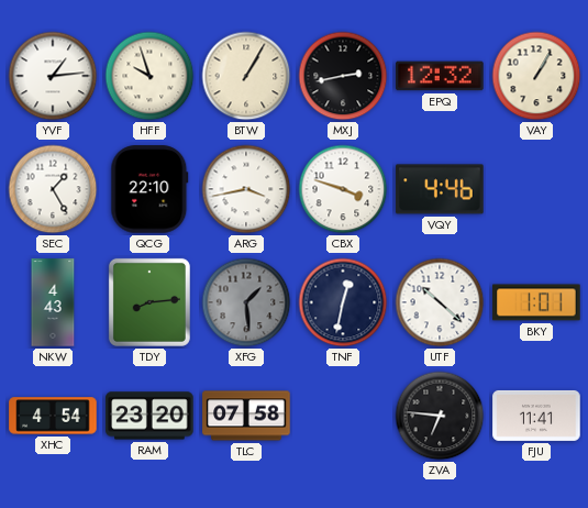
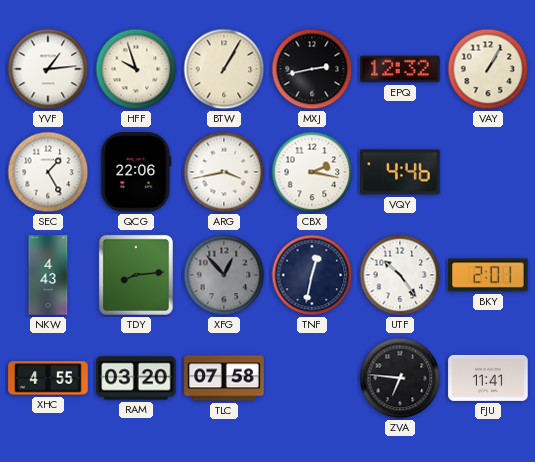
QCG: 22:10 -> 22:06 (136, 172)
CBX: 3:48 -> 2:17 (312, 172)
XFG: 1:29 -> 12:53 (224, 275)
UTF: 10:22 -> 10:24 (400, 275)
BKY: 1:01 -> 2:01 (488, 275)
XHC: 4:54 -> 4:55 (48, 378)
RAM: 23:20 -> 03:20 (136, 378)
